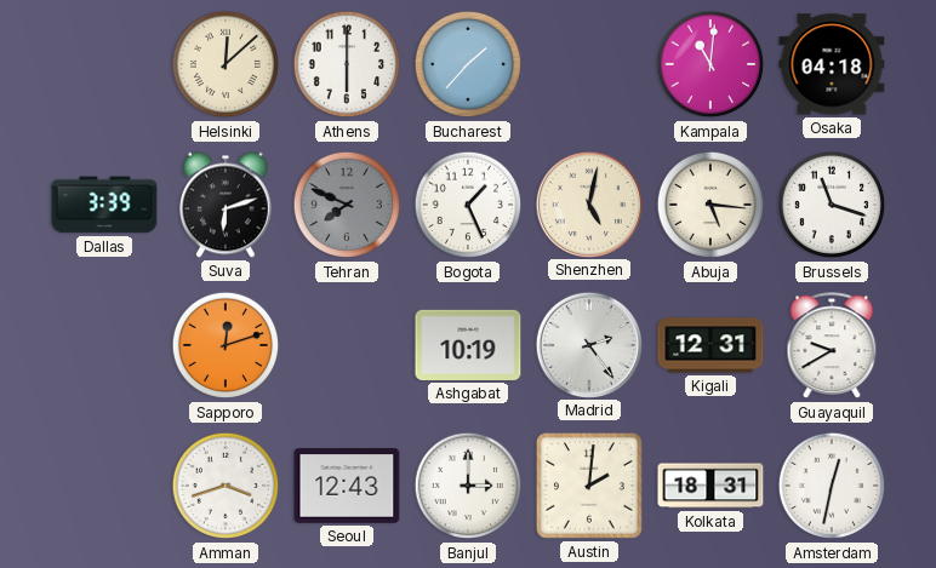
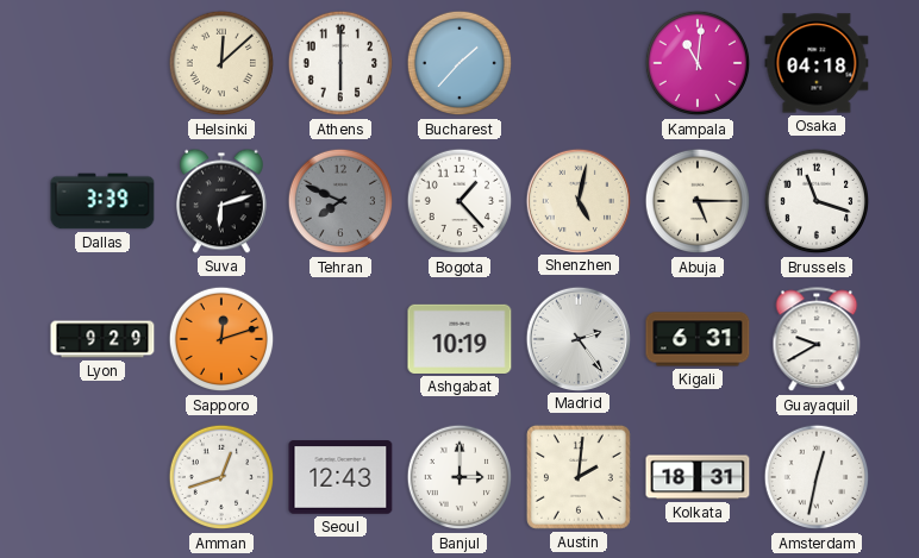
Bogota: 1:26 -> 1:23 (459, 201)
Abuja: 5:16 -> 5:15 (698, 201)
Lyon: none -> 9:29 (102, 339)
Kigali: 12:31 -> 6:31 (698, 339)
Amman: 3:42 -> 12:42 (221, 477)
